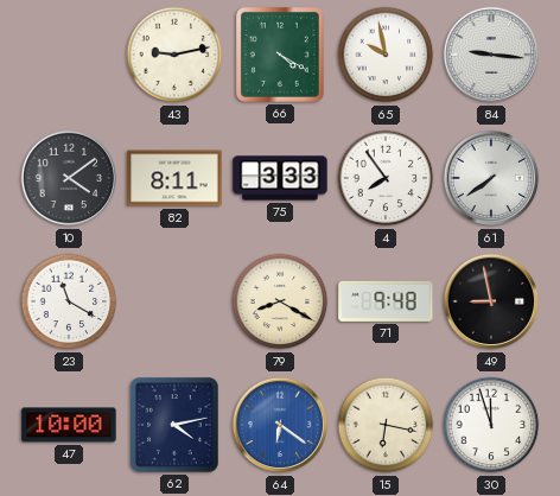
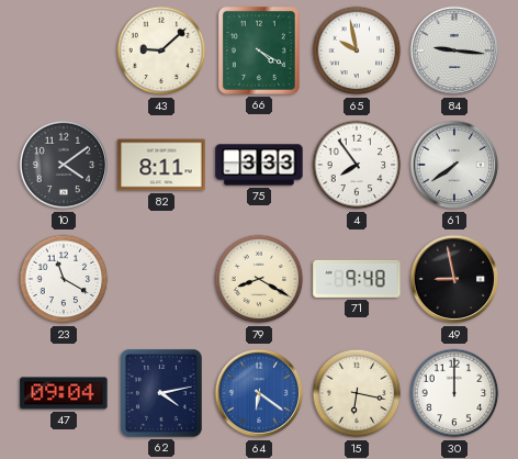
43: 9:13 -> 9:08 (161, 51)
47: 10:00 -> 09:04 (64, 393)
30: 11:57 -> 12:00 (454, 393)
